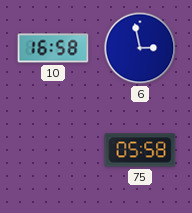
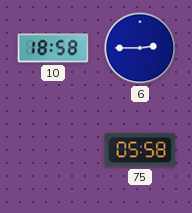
10: 16:58 -> 18:58 (53, 48)
6: 2:58 -> 2:45 (140, 48)
